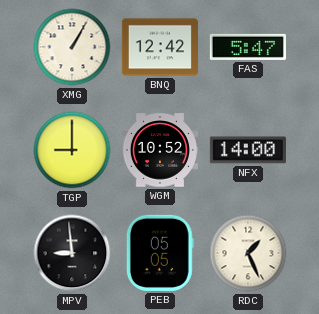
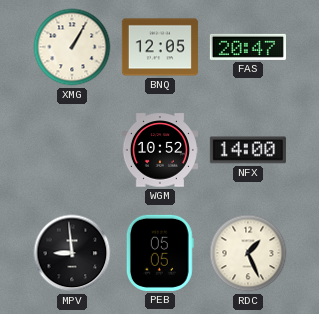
BNQ: 12:42 -> 12:05 (160, 47)
FAS: 5:47 -> 20:47 (248, 47)
TGP: 9:00 -> none (72, 150)
